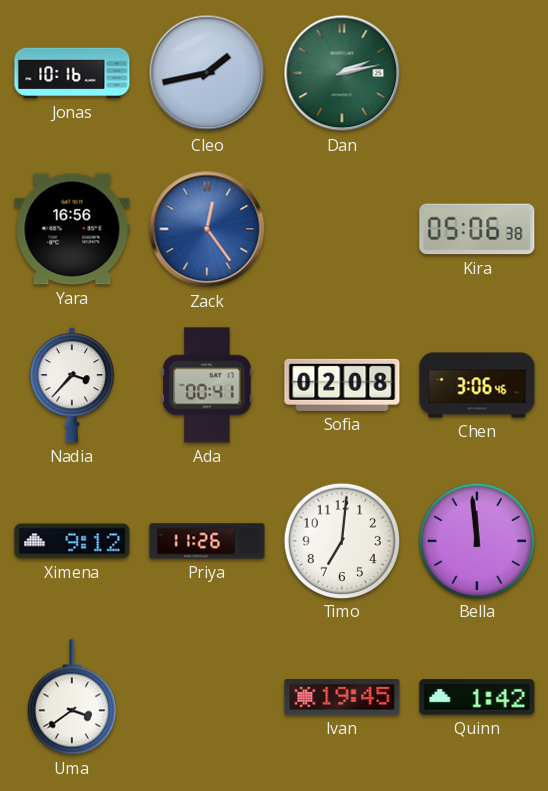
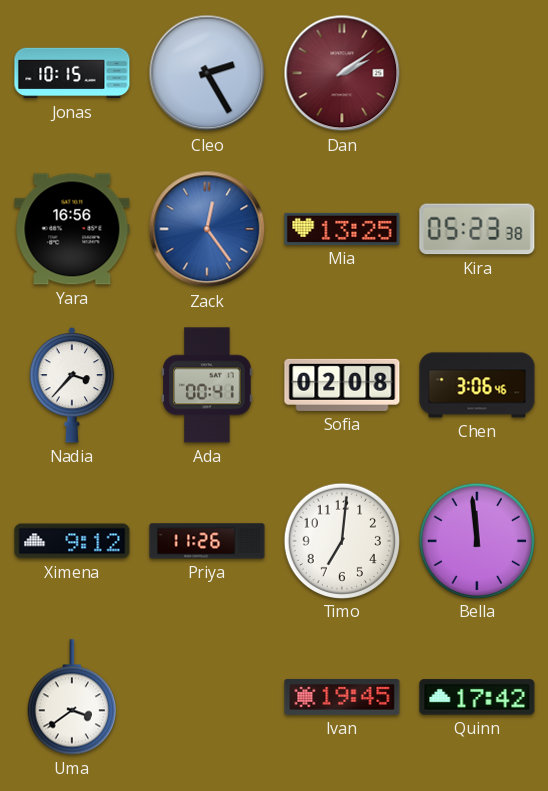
Jonas: 10:16 -> 10:15 (72, 73)
Cleo: 1:43 -> 2:25 (207, 73)
Dan: 2:13 -> 2:09 (342, 73)
Dan dial: green -> burgundy (342, 73)
Mia: none -> 13:25 (342, 229)
Kira: 05:06 -> 05:23 (477, 229)
Quinn: 1:42 -> 17:42 (477, 697)
